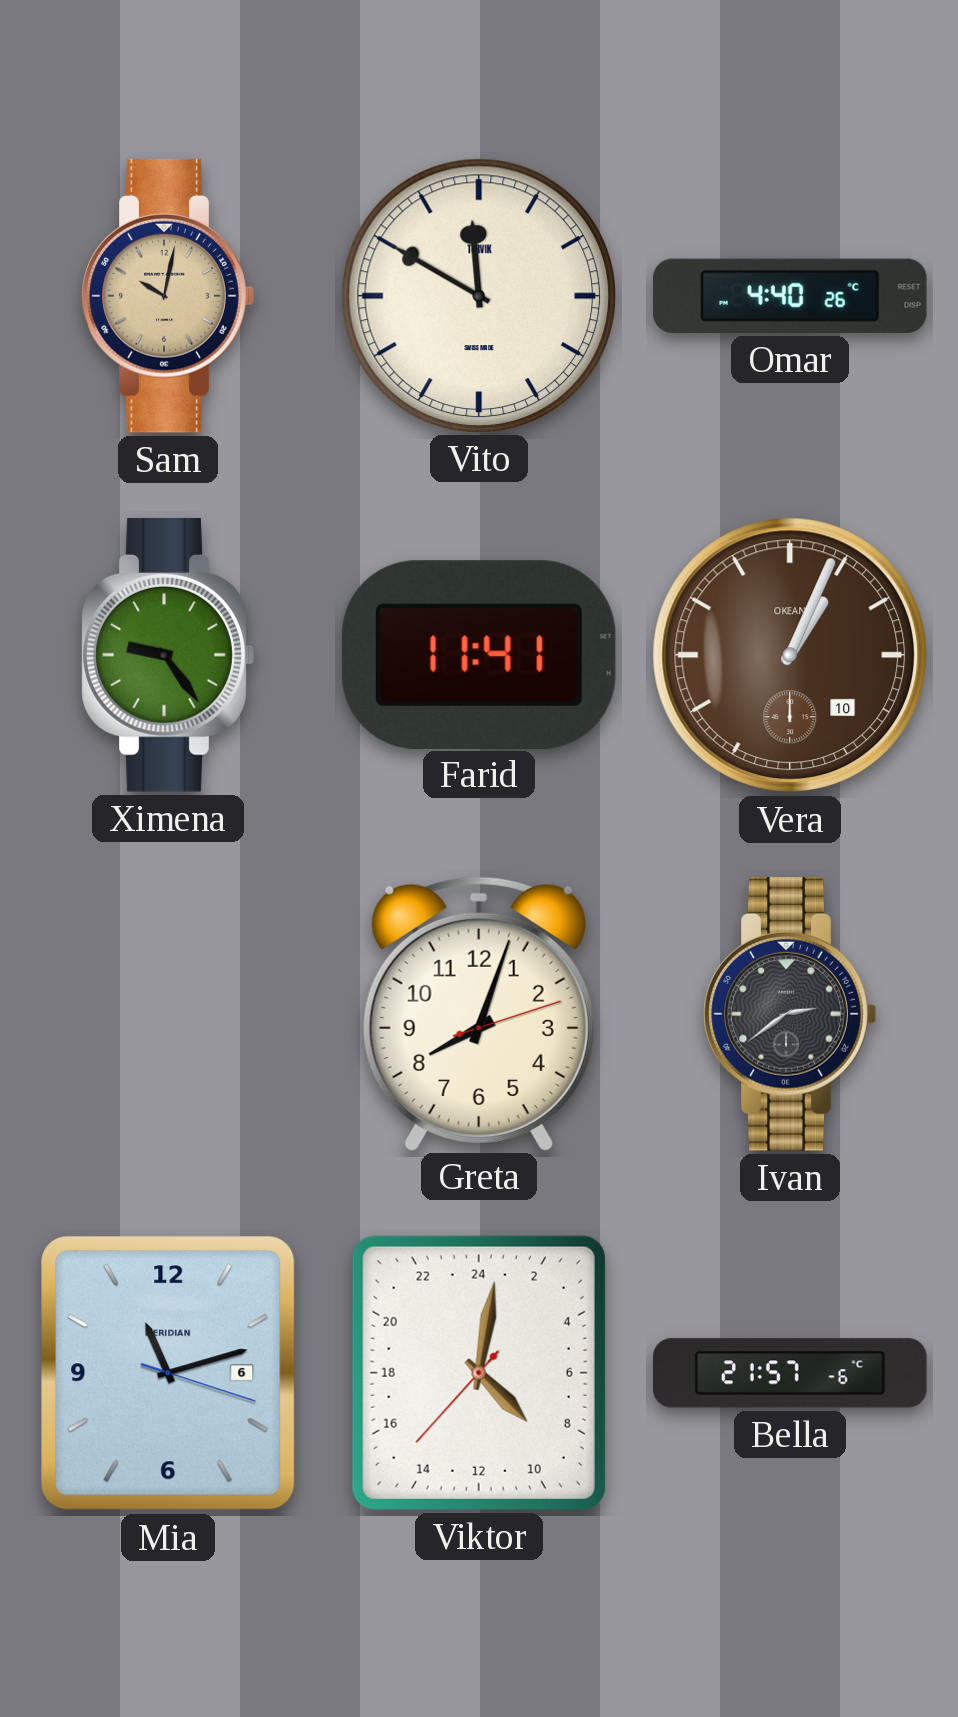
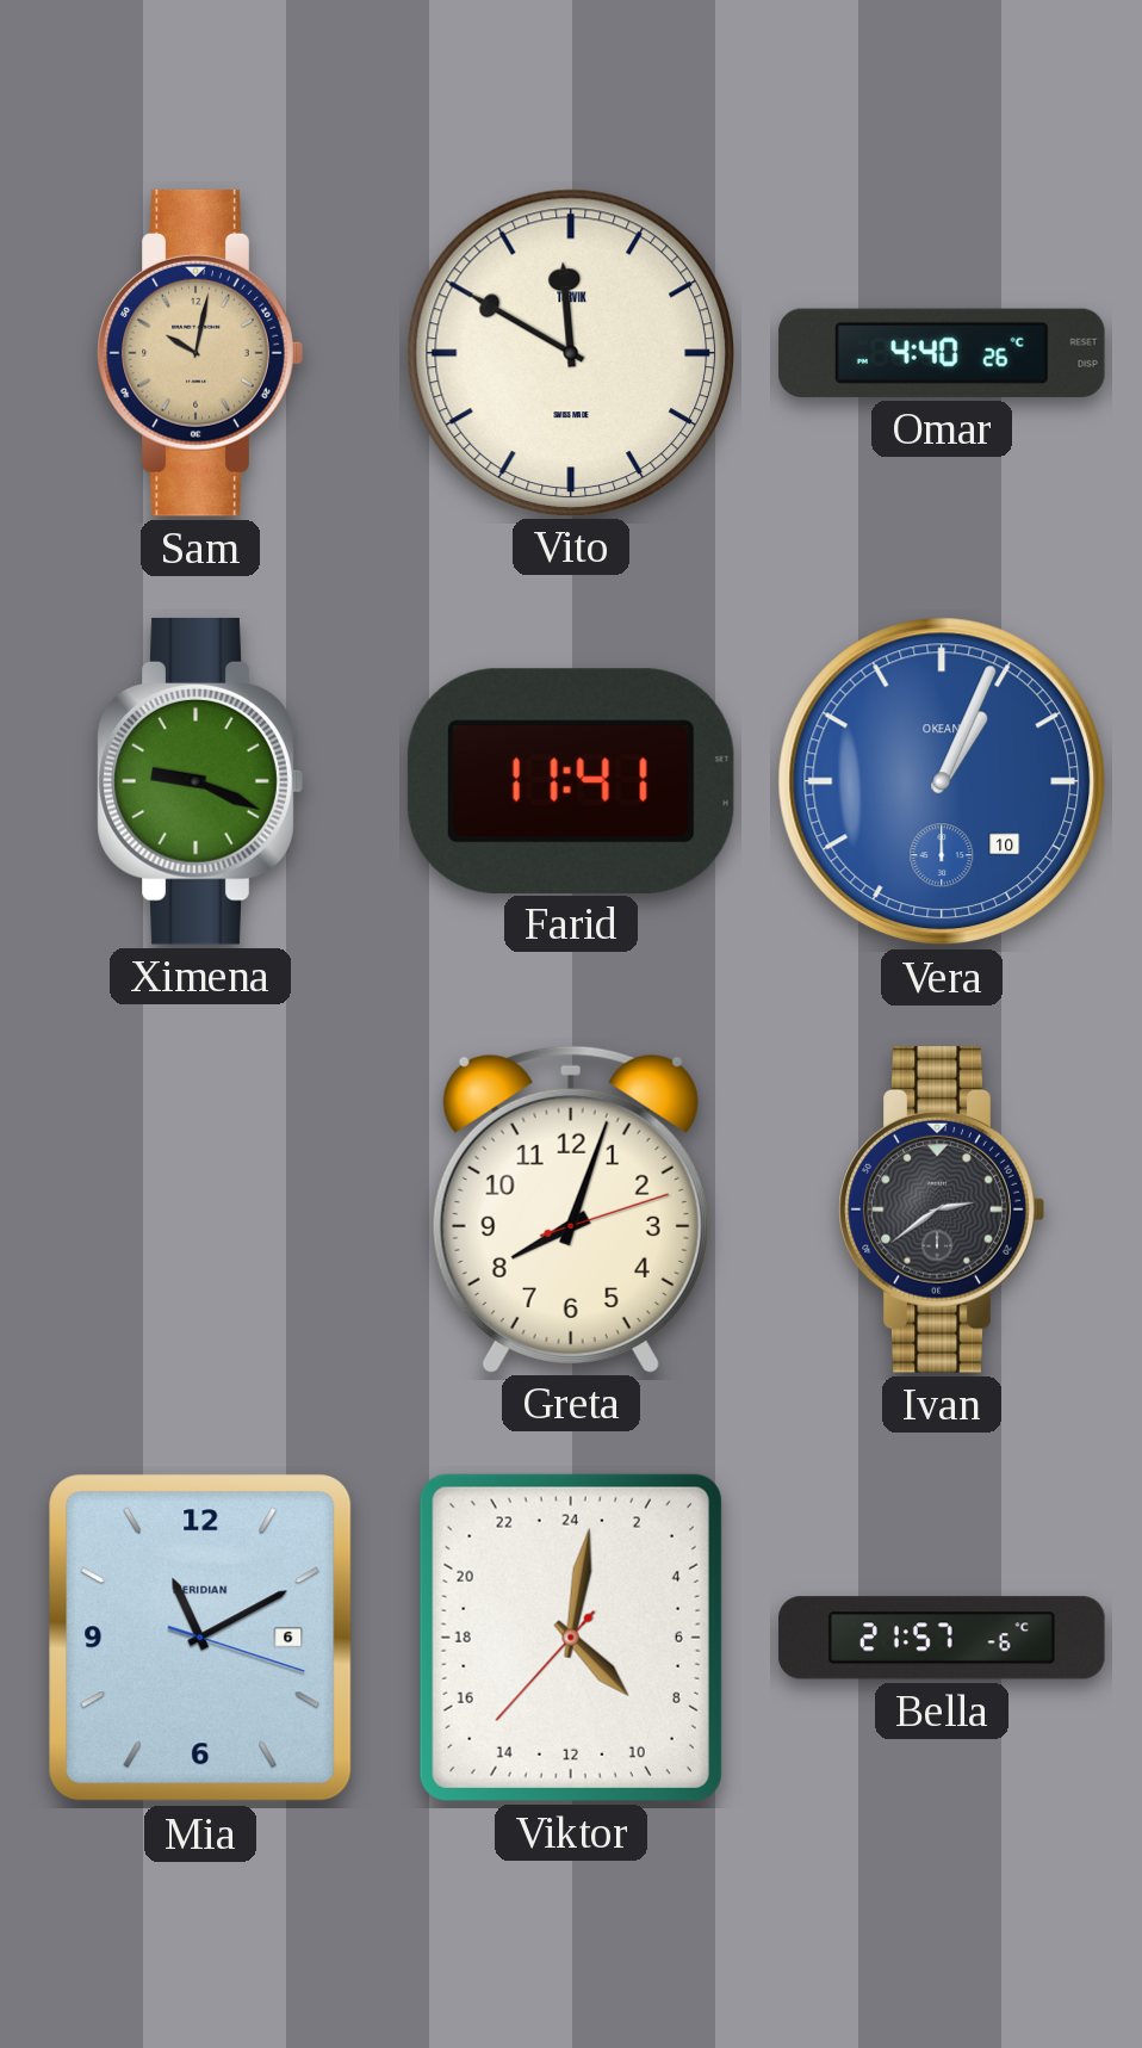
Ximena: 9:24 -> 9:19 (200, 781)
Vera dial: brown -> blue (942, 781)
Mia: 11:12 -> 11:10 (200, 1638)
